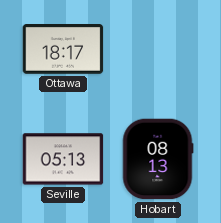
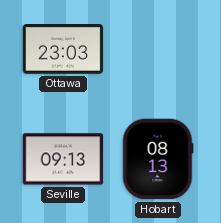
Ottawa: 18:17 -> 23:03 (63, 50)
Seville: 05:13 -> 09:13 (63, 159)
